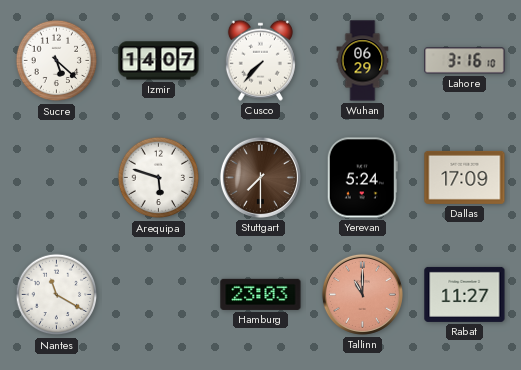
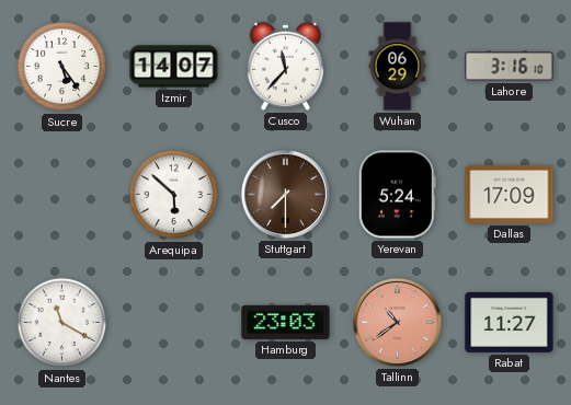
Sucre: 5:22 -> 5:24 (62, 67)
Cusco: 7:37 -> 11:37 (285, 66)
Arequipa: 5:48 -> 5:52 (174, 195)
Tallinn: 11:00 -> 10:39 (397, 322)
